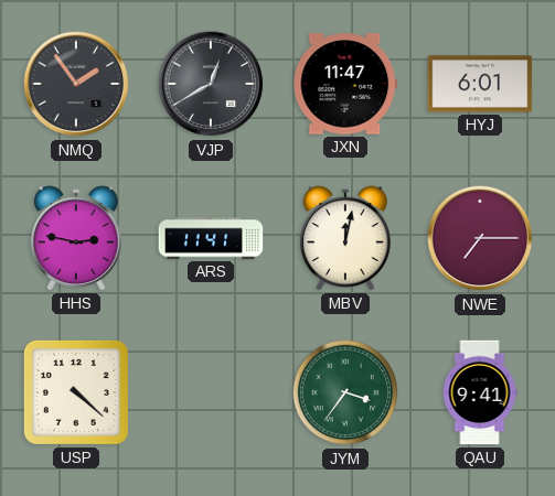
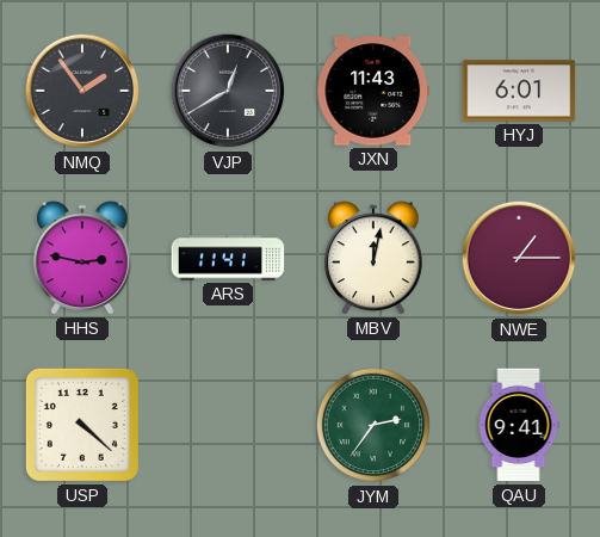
JXN: 11:47 -> 11:43 (373, 91)
NWE: 7:15 -> 1:15 (519, 258)
JYM: 3:36 -> 2:36 (373, 425)
